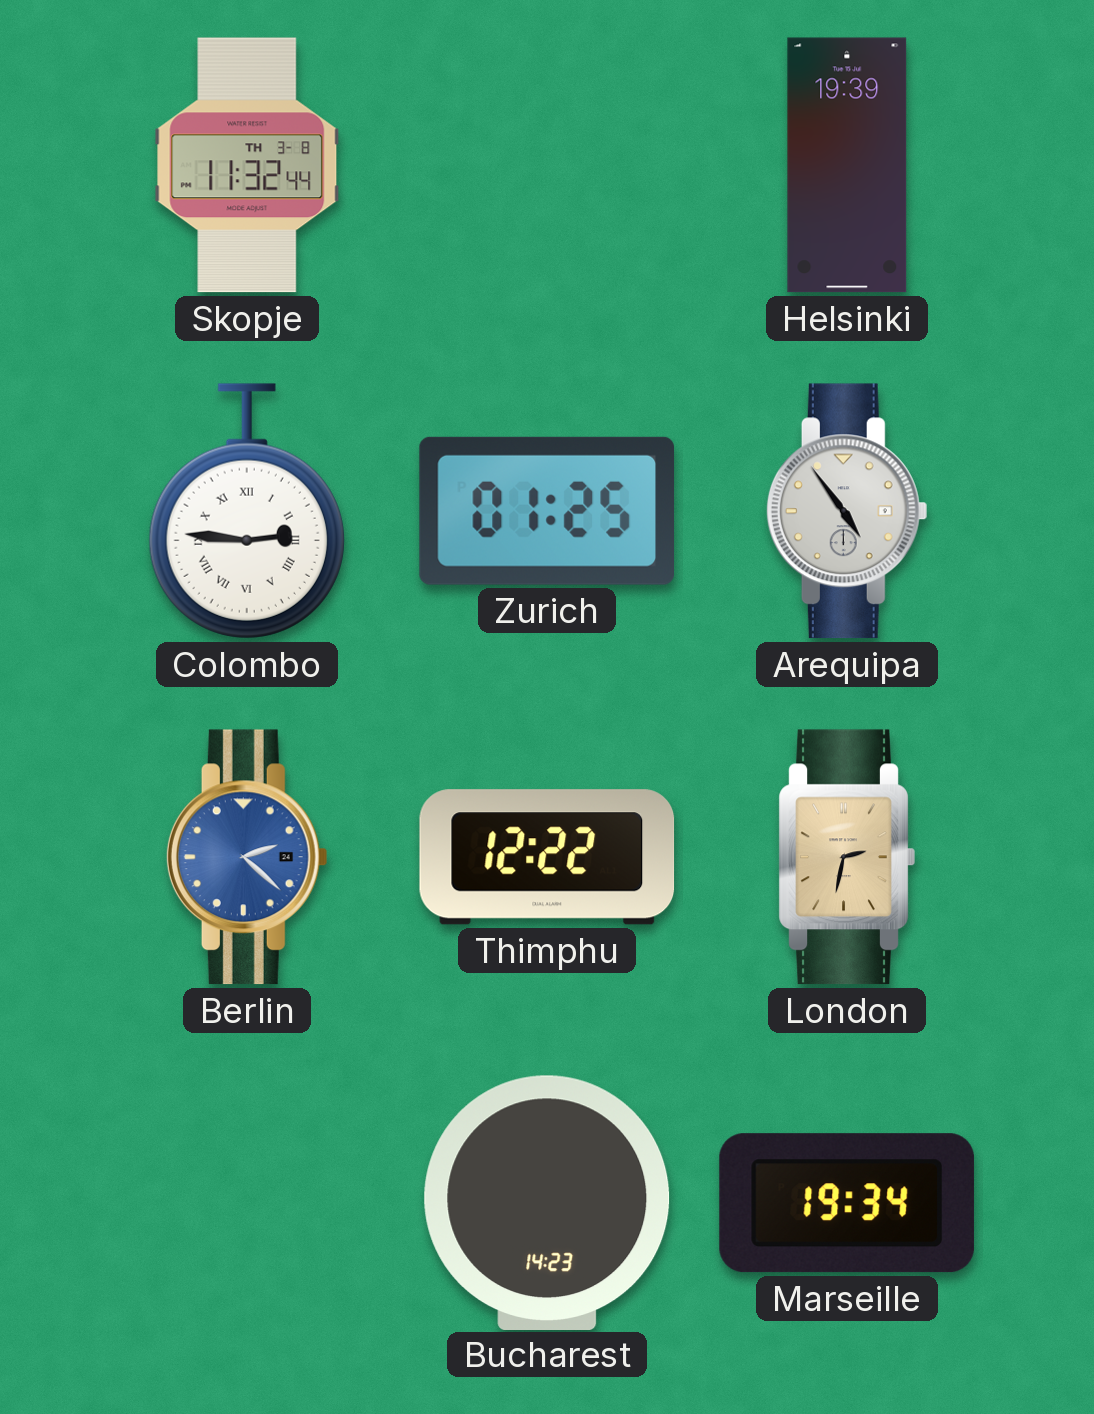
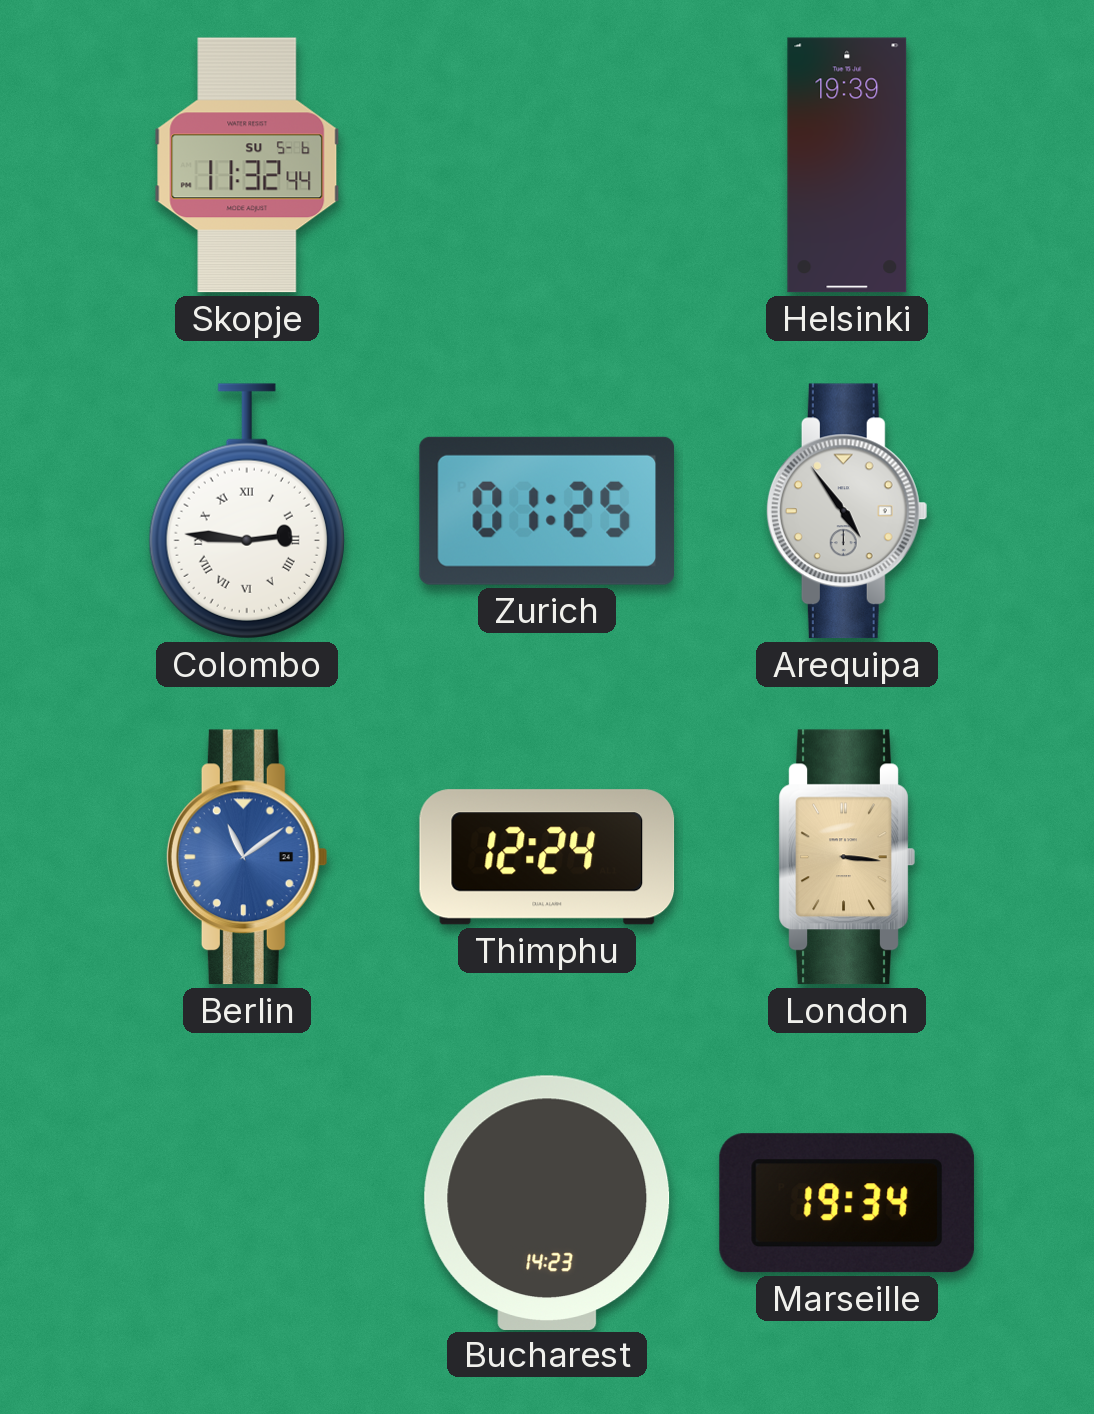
Skopje date: TH 3-8 -> SU 5-6 (247, 165)
Berlin: 2:22 -> 11:09 (247, 857)
Thimphu: 12:22 -> 12:24 (547, 857)
London: 2:32 -> 3:16 (847, 857)
